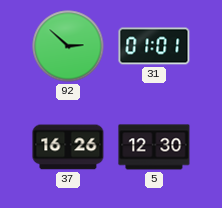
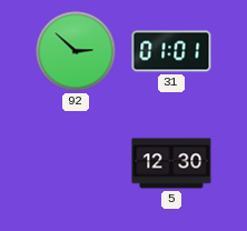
37: 16:26 -> none (68, 147)
